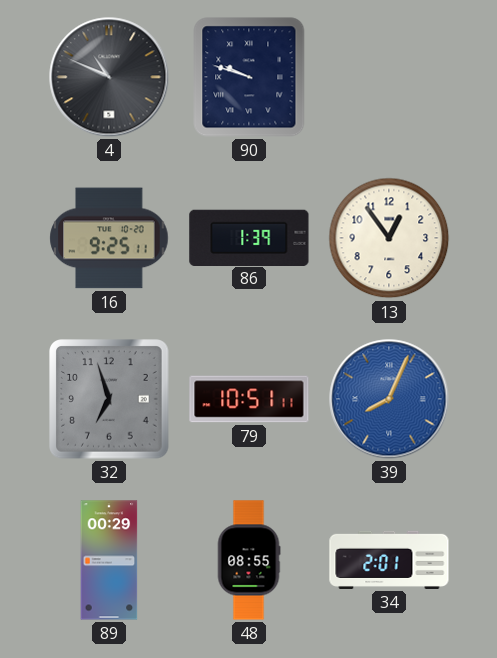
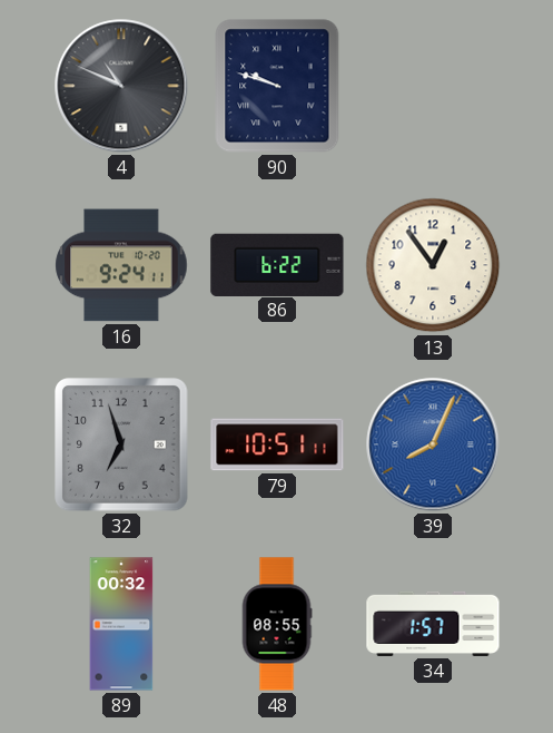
16: 9:25 -> 9:24 (121, 265)
86: 1:39 -> 6:22 (277, 264)
89: 00:29 -> 00:32 (121, 624)
34: 2:01 -> 1:57 (433, 624)
